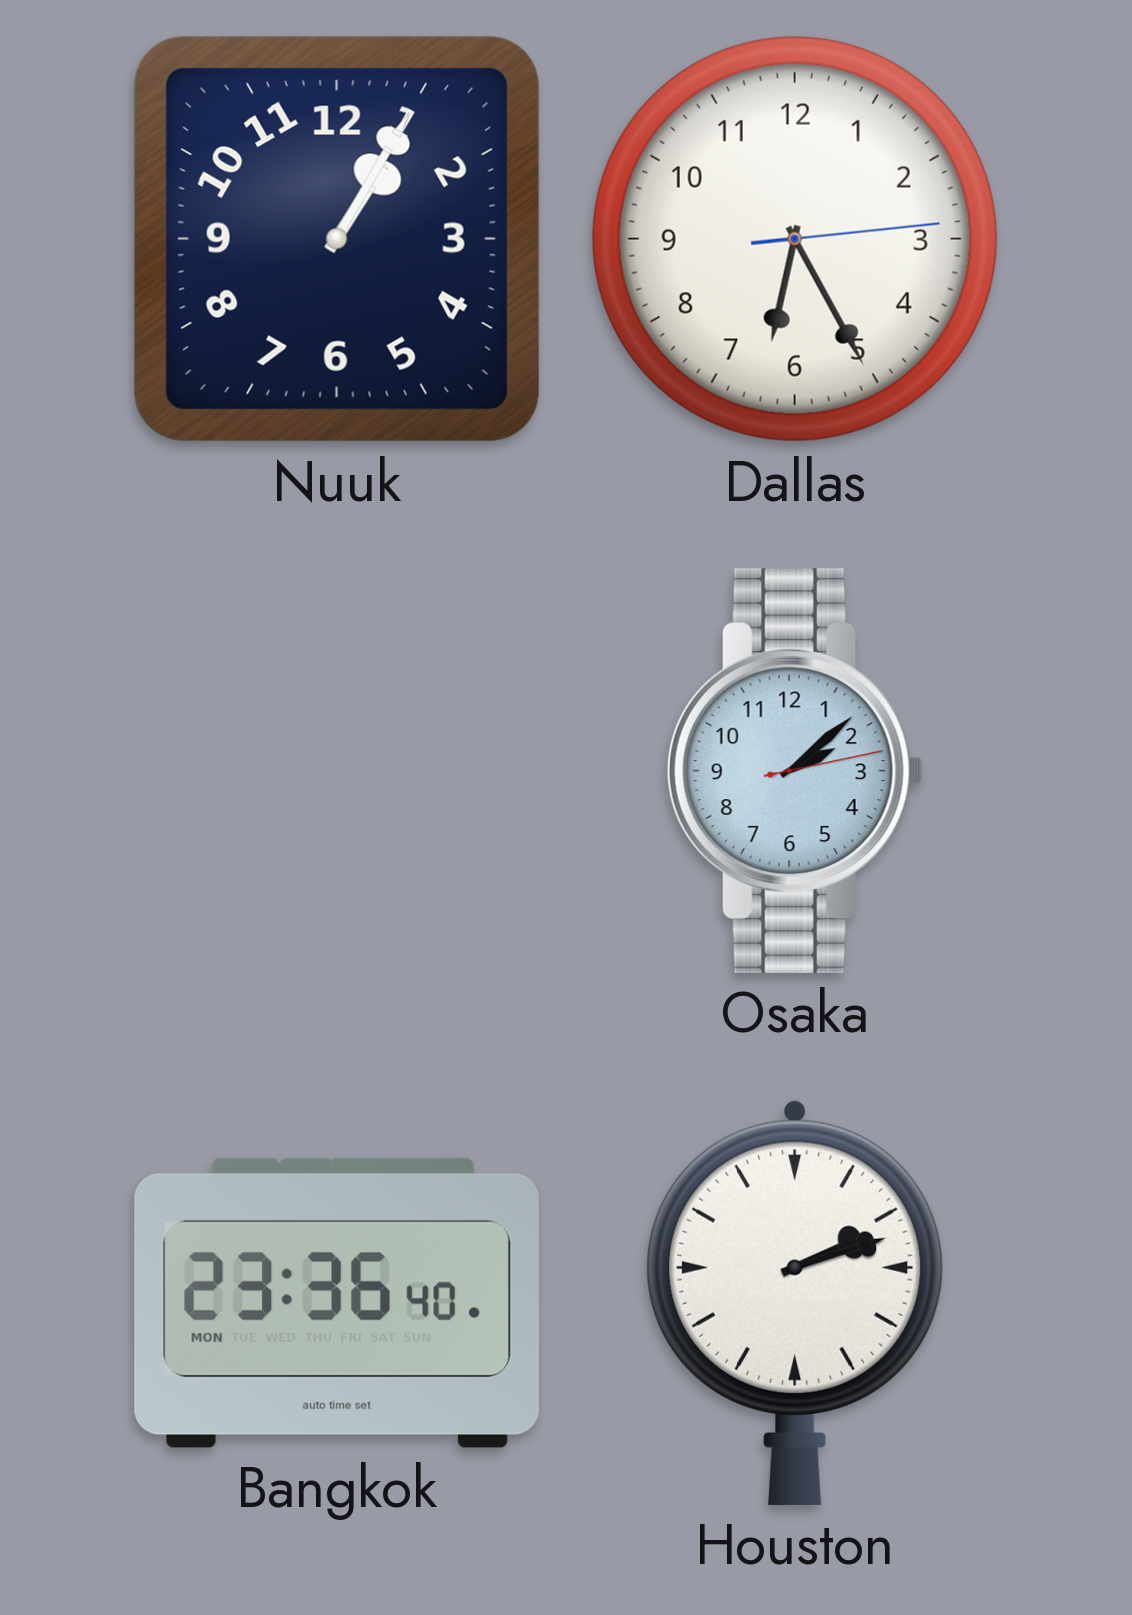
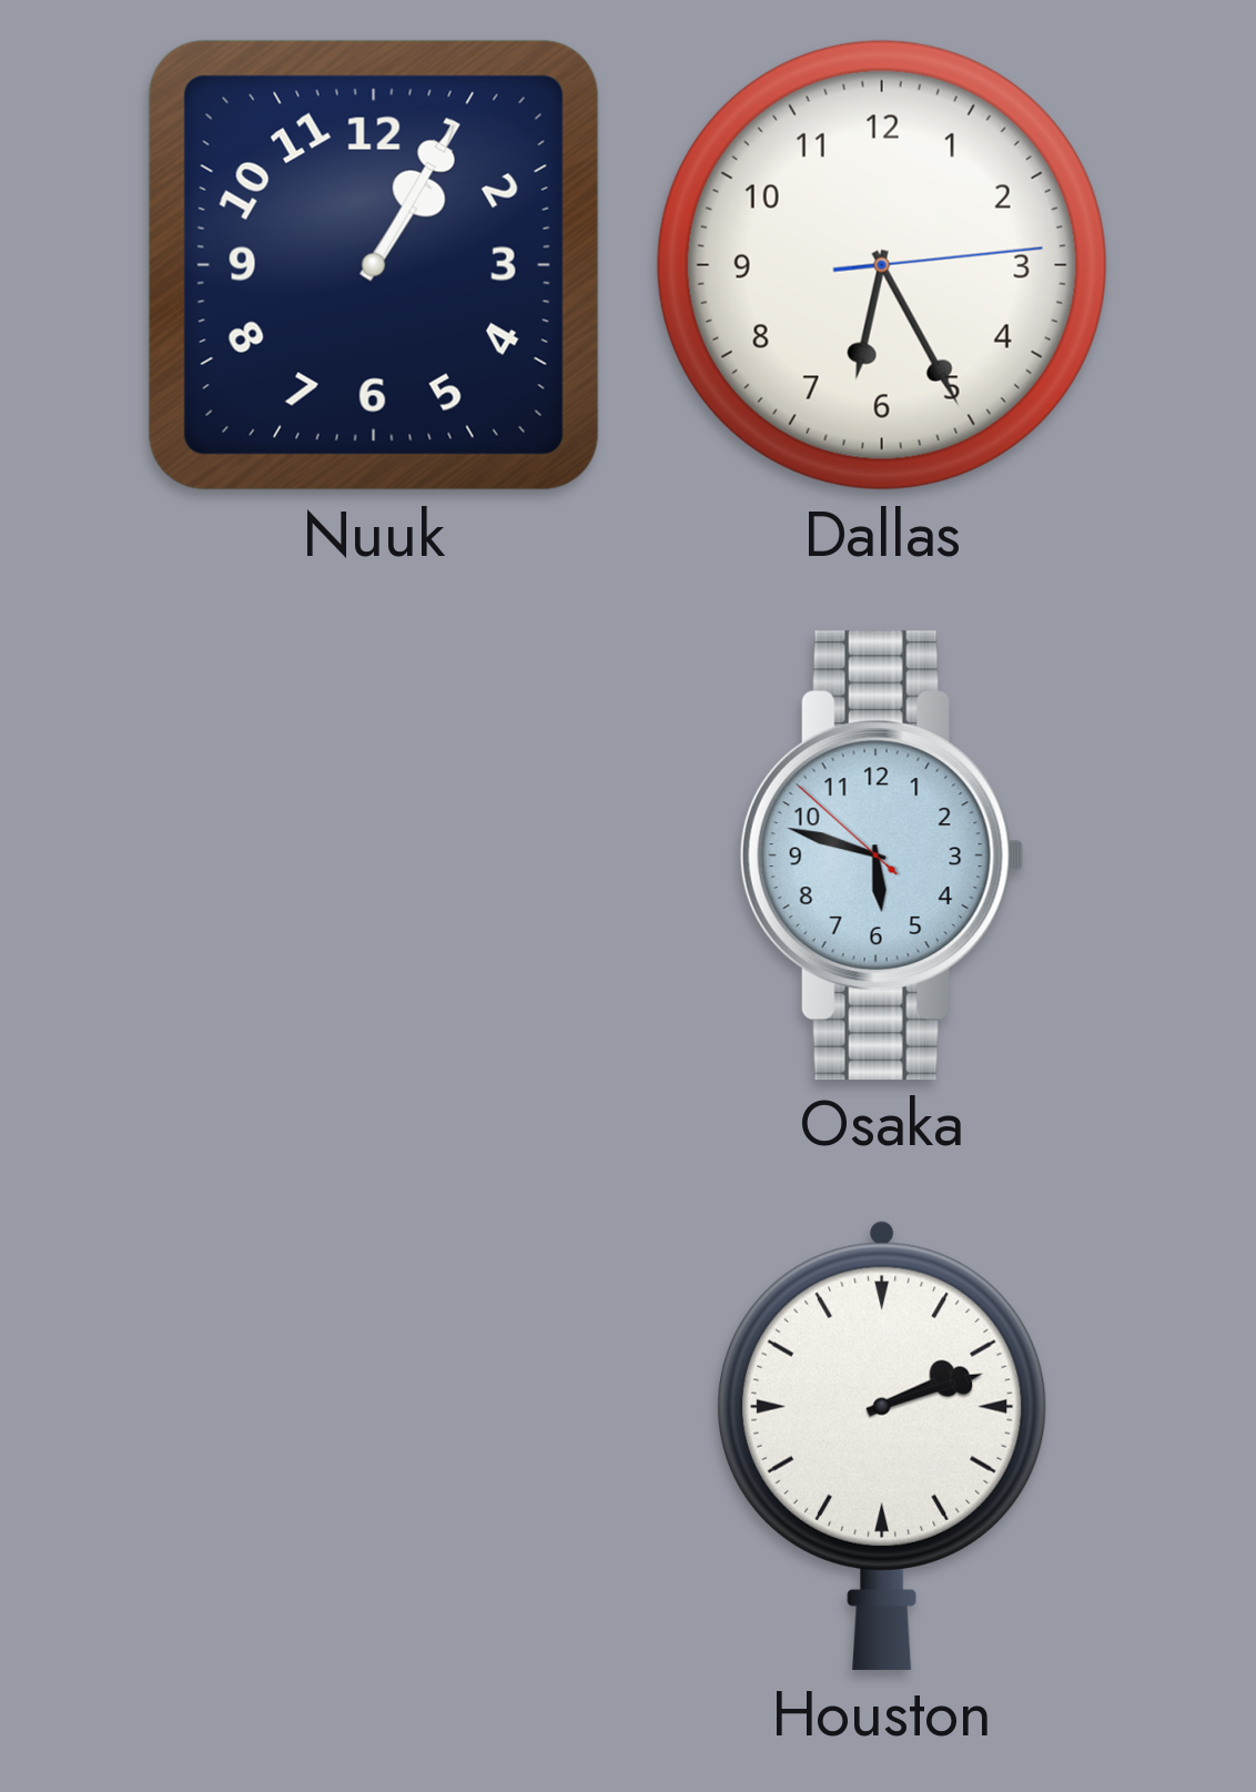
Osaka: 2:08 -> 5:47 (882, 855)
Bangkok: 23:36 -> none (337, 1303)
